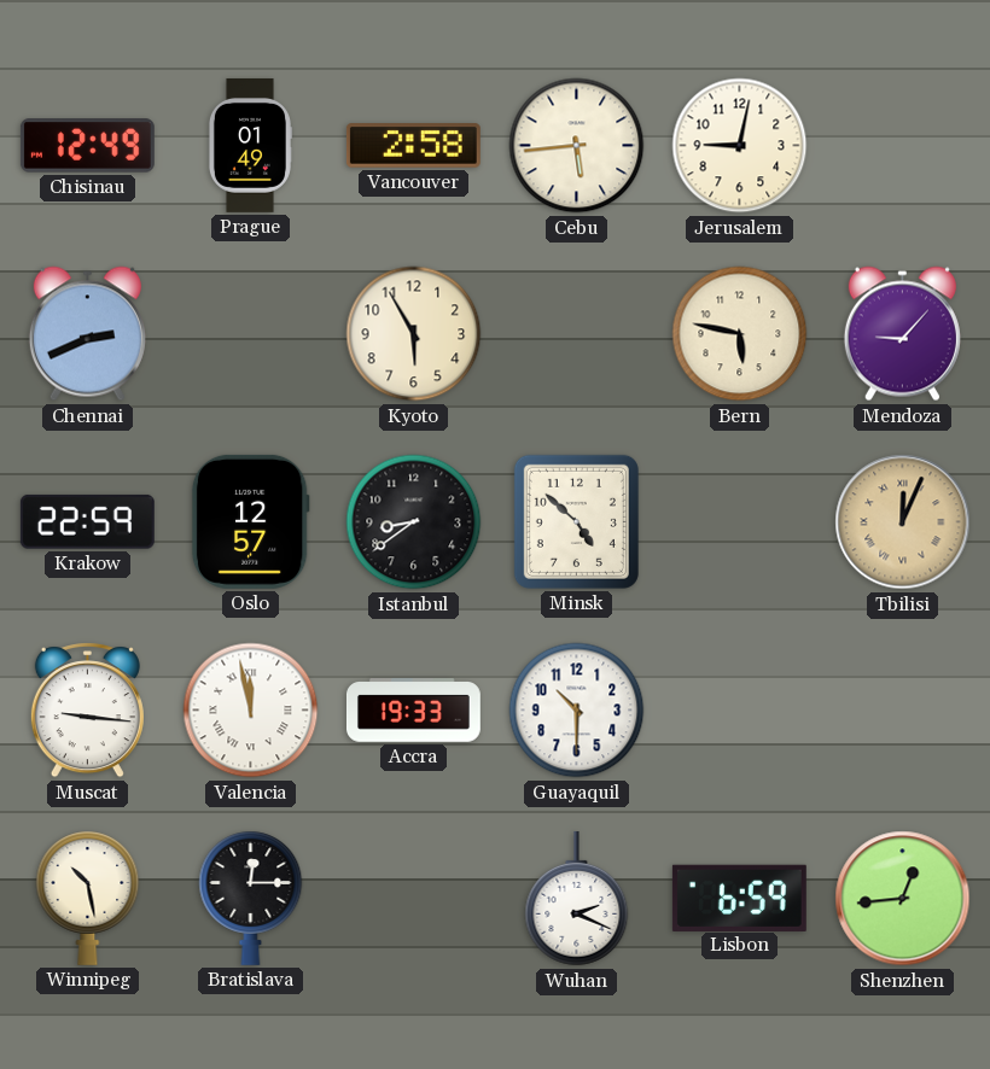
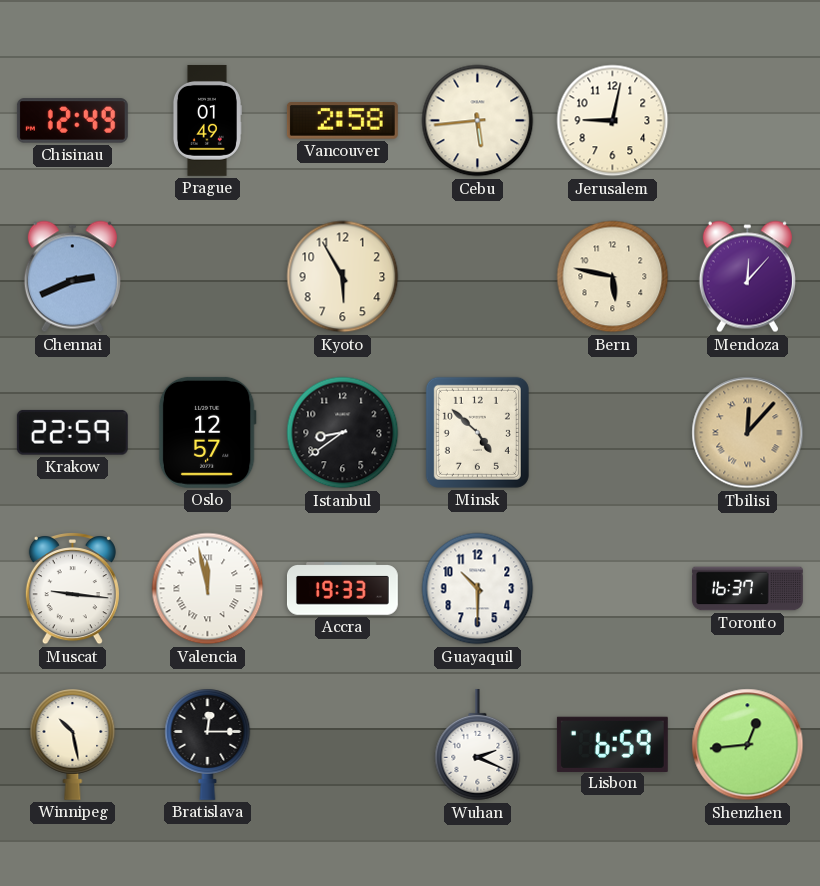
Mendoza: 9:07 -> 12:07 (747, 277)
Tbilisi: 12:04 -> 12:07 (748, 433)
Toronto: none -> 16:37 (748, 589)
